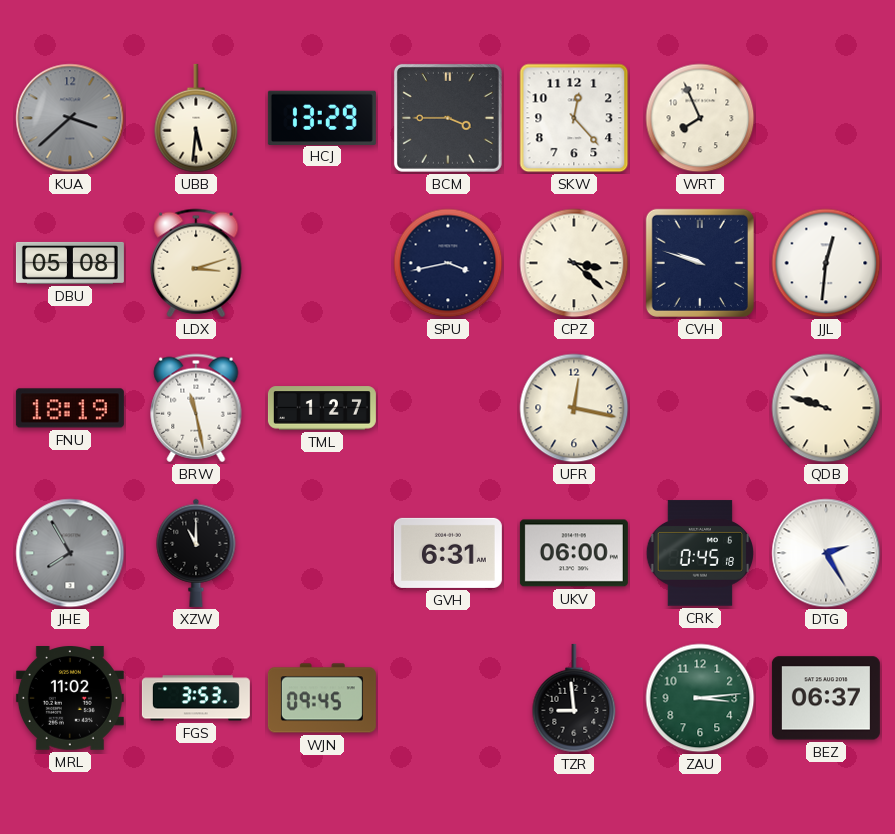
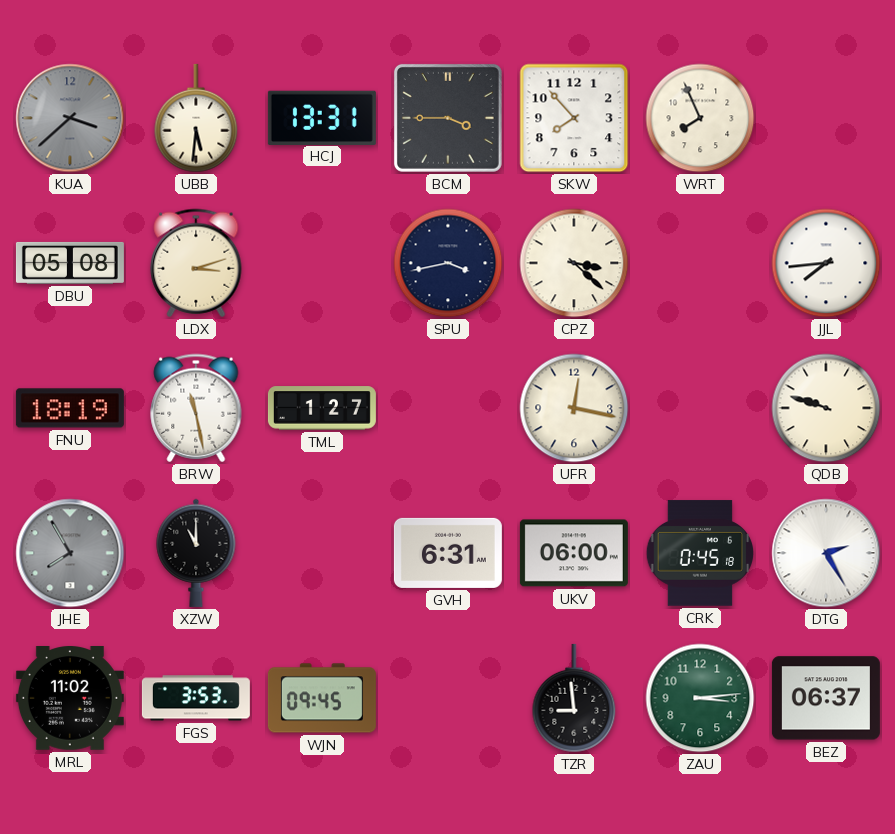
HCJ: 13:29 -> 13:31 (322, 117)
SKW: 12:23 -> 7:53 (574, 118)
CVH: 9:48 -> none (700, 263)
JJL: 12:31 -> 7:44 (826, 263)
